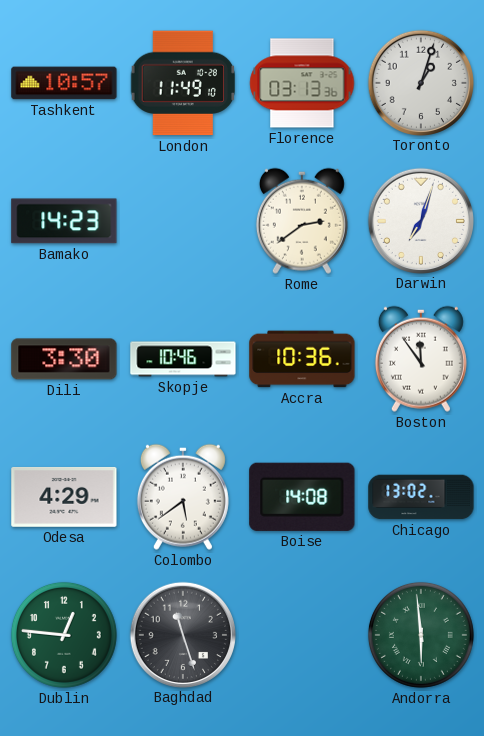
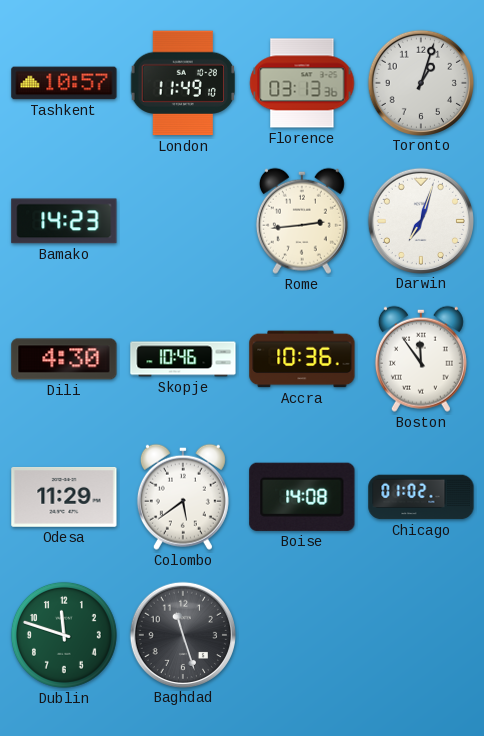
Rome: 2:39 -> 2:44 (302, 221)
Dili: 3:30 -> 4:30 (64, 359)
Odesa: 4:29 -> 11:29 (64, 497)
Chicago: 13:02 -> 01:02 (421, 497)
Dublin: 12:46 -> 11:48 (64, 635)
Andorra: 5:59 -> none (421, 635)
